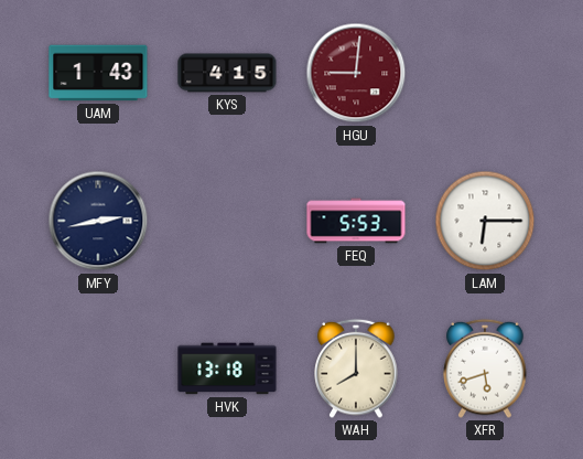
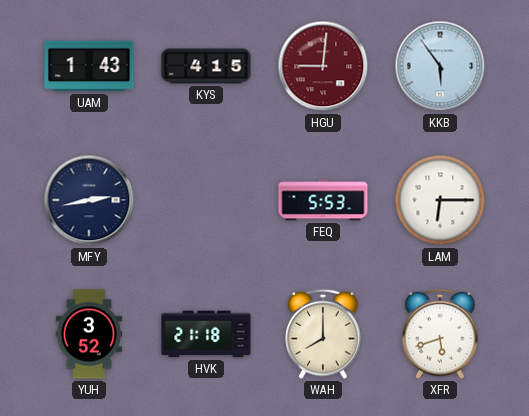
KKB: none -> 5:54 (440, 66)
YUH: none -> 3:52 (89, 334)
HVK: 13:18 -> 21:18 (206, 334)
